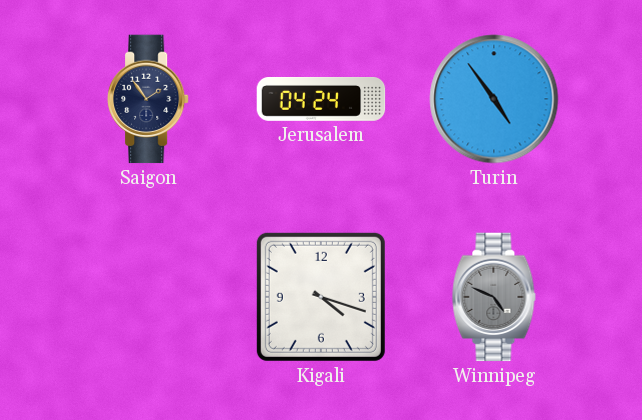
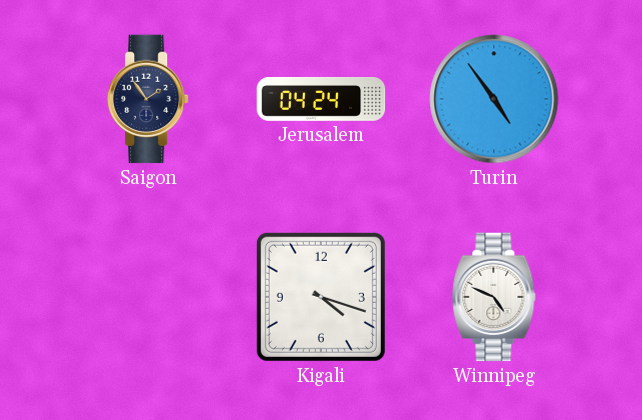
Winnipeg dial: grey -> white (494, 297)
